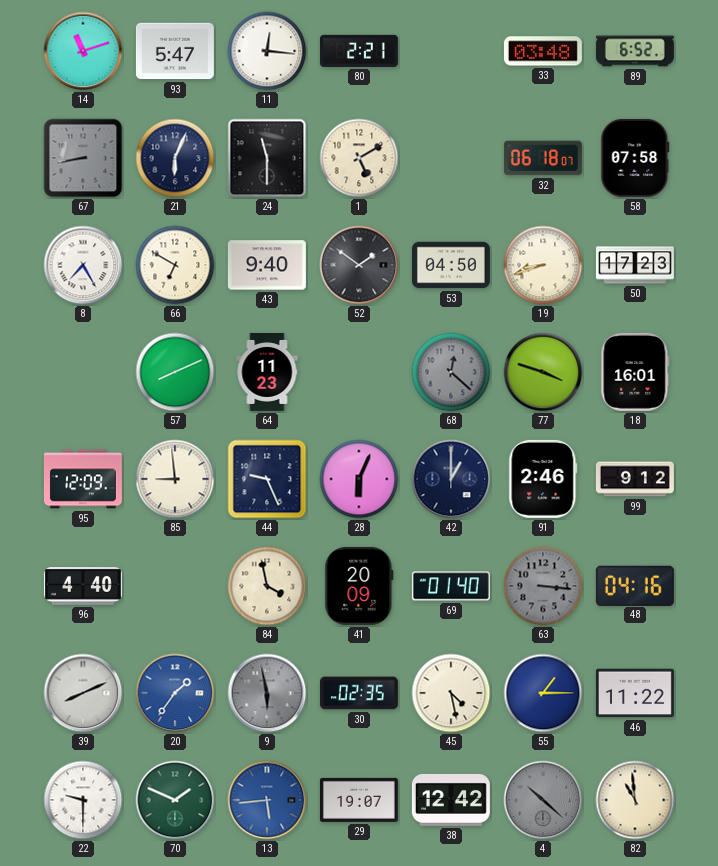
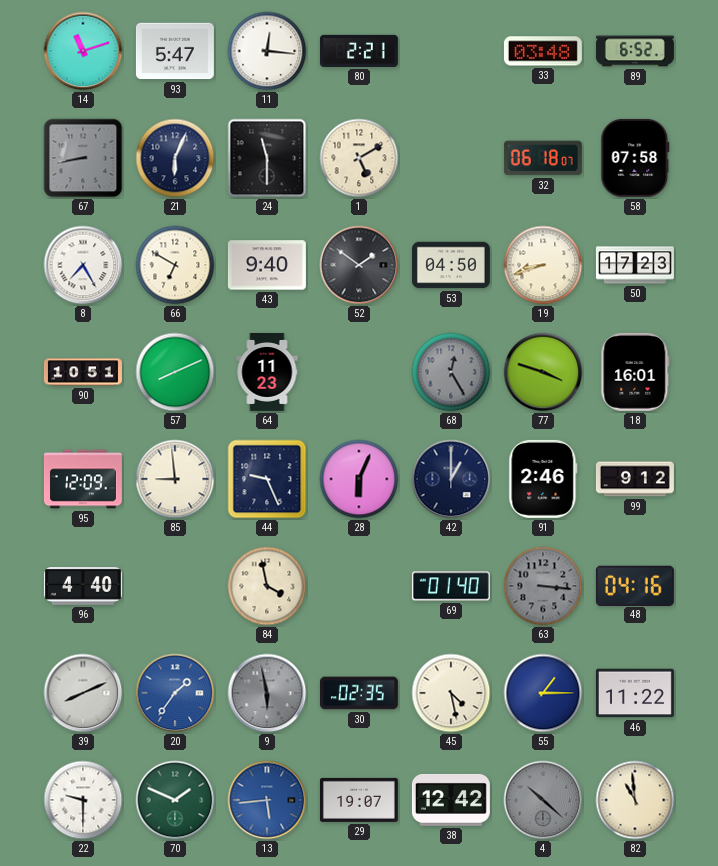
90: none -> 10:51 (83, 372)
68: 12:22 -> 12:25 (451, 372)
41: 20:09 -> none (359, 586)
